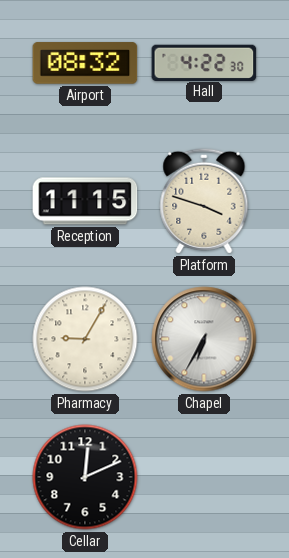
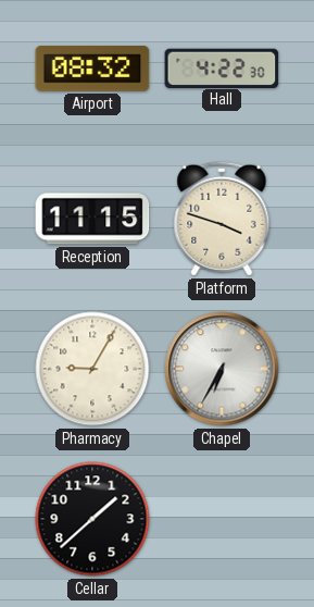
Cellar: 12:11 -> 1:38 (92, 519)
